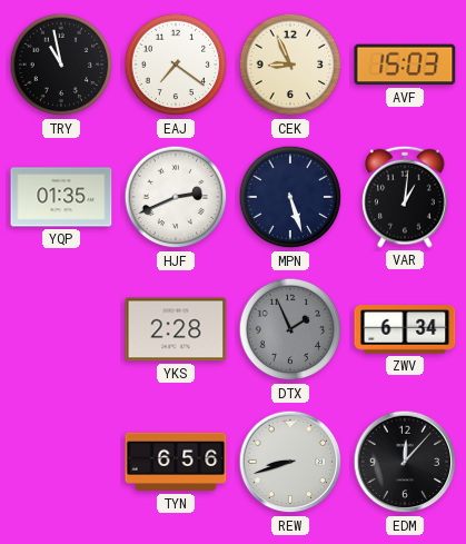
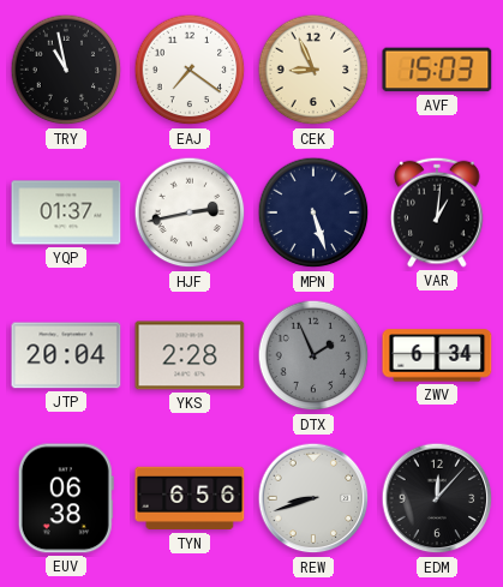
YQP: 01:35 -> 01:37 (66, 212)
HJF: 2:41 -> 2:43 (190, 212)
JTP: none -> 20:04 (66, 355)
EUV: none -> 06:38 (66, 498)
